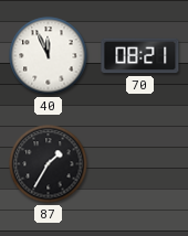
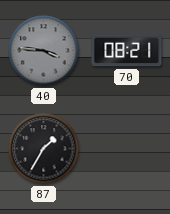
40: 11:56 -> 3:46 (44, 51)
40 dial: white -> grey (44, 51)
